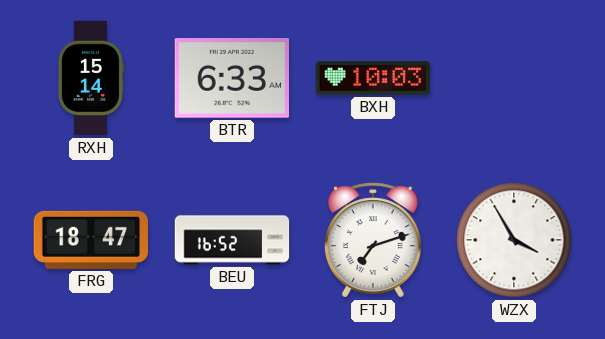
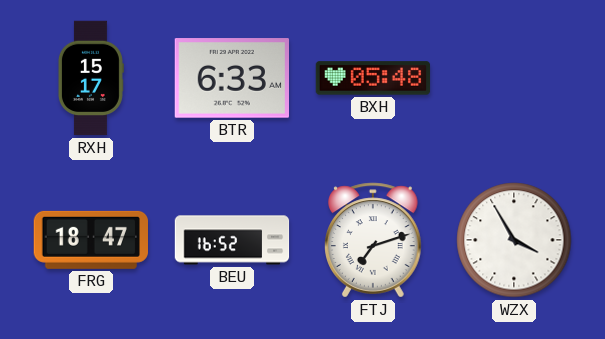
RXH: 15:14 -> 15:17 (90, 78)
BXH: 10:03 -> 05:48 (373, 78)
